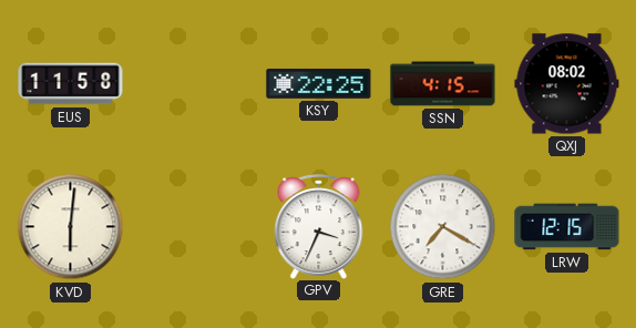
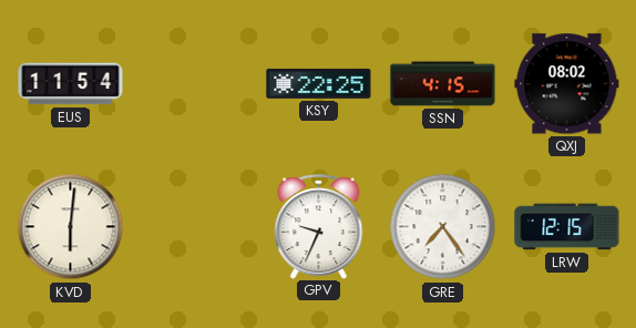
EUS: 11:58 -> 11:54 (71, 84)
GPV: 3:34 -> 9:34 (319, 226)
GRE: 7:20 -> 7:24 (443, 227)
